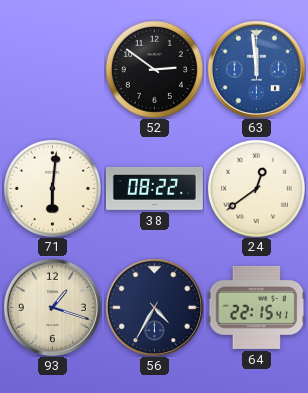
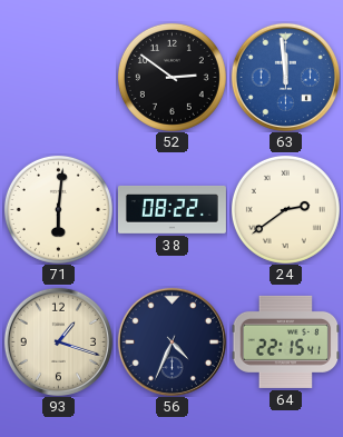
24: 12:39 -> 2:39 (285, 209)
56: 4:35 -> 4:34 (171, 341)
